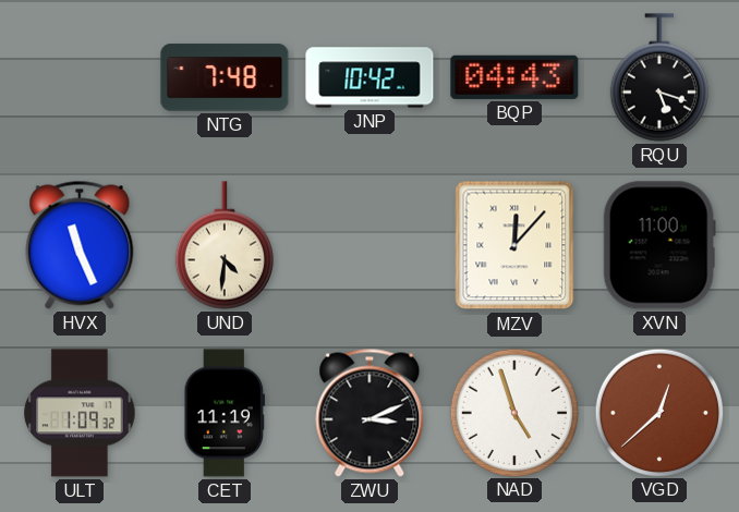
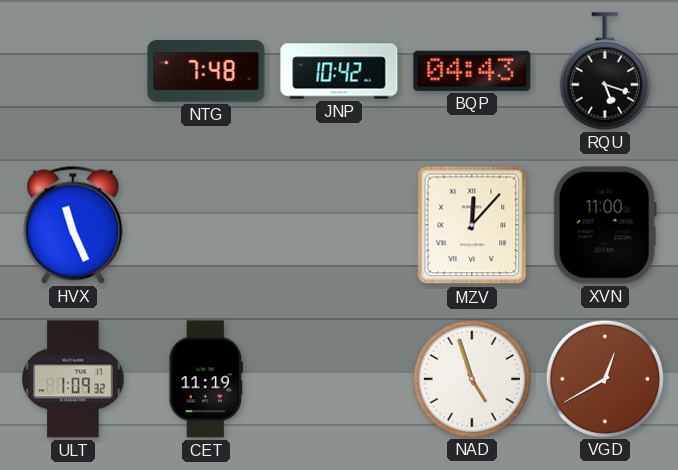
UND: 4:31 -> none (225, 245)
ZWU: 3:11 -> none (370, 413)
VGD: 12:38 -> 12:40 (604, 378)
